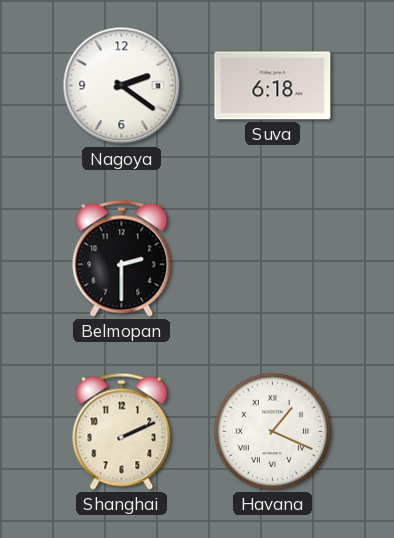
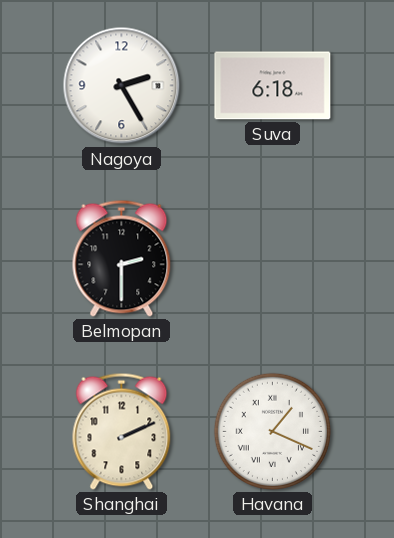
Nagoya: 2:21 -> 2:25 (122, 86)
